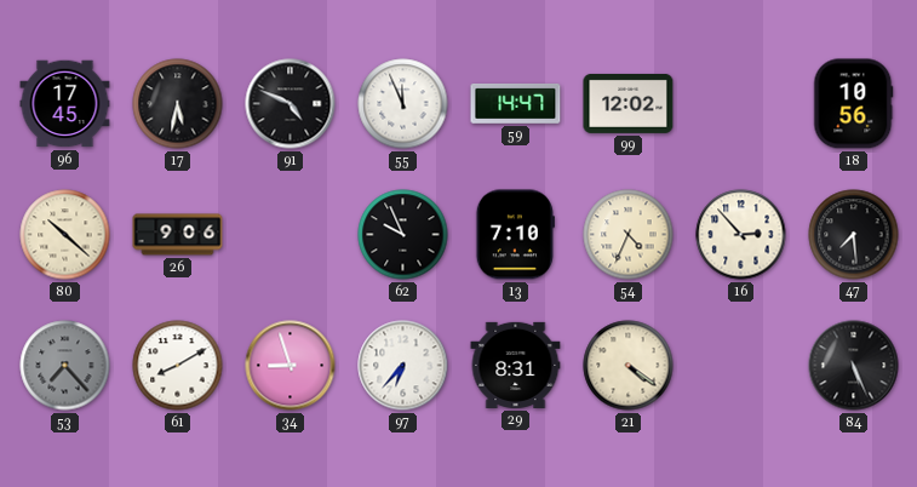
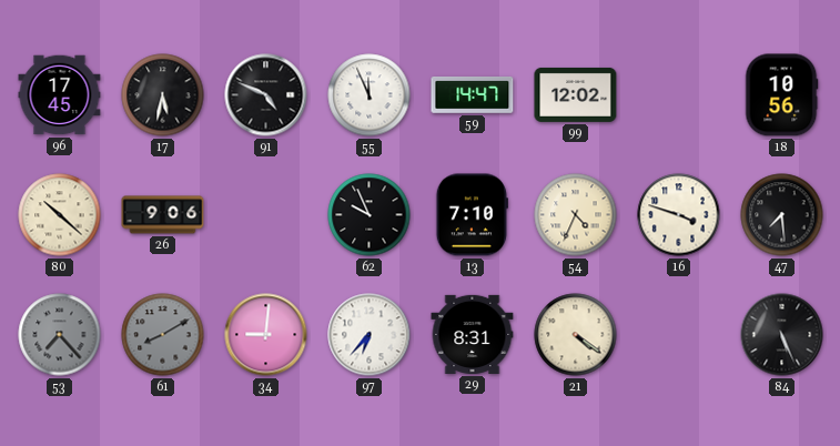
16: 2:53 -> 3:48 (679, 215)
61 dial: white -> grey (163, 335)
34: 8:57 -> 9:01 (266, 335)
